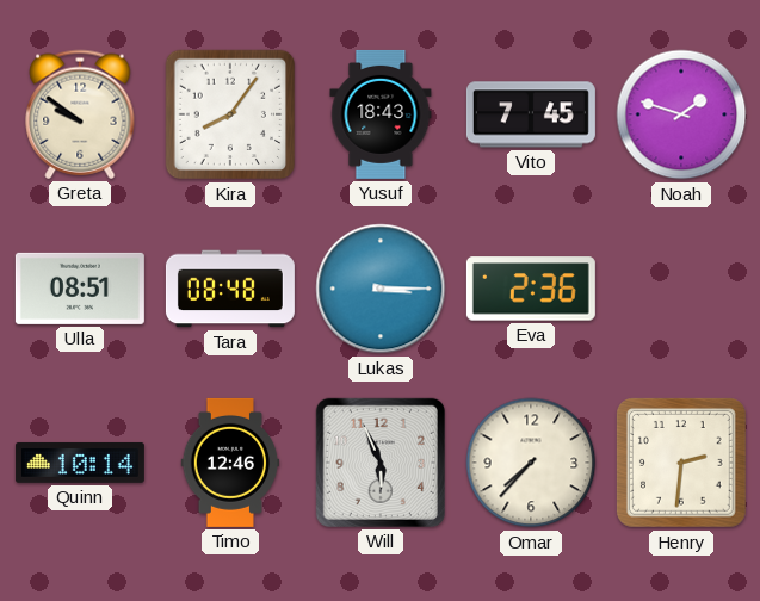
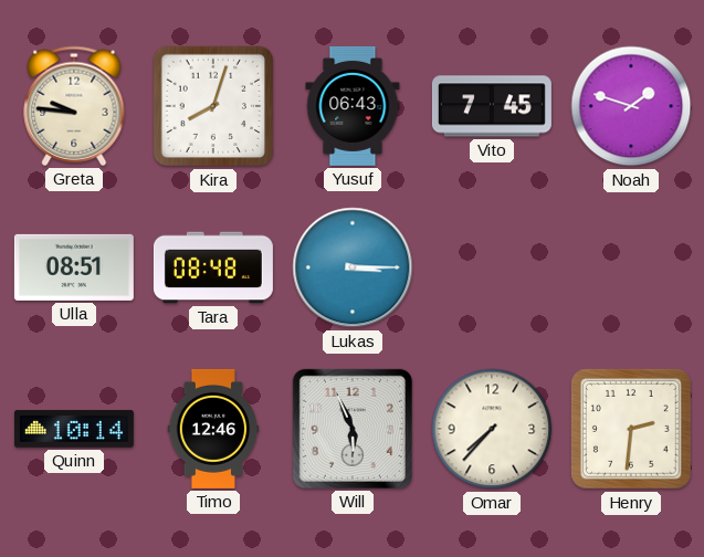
Greta: 9:51 -> 9:46 (74, 106)
Kira: 8:06 -> 8:03 (213, 106)
Yusuf: 18:43 -> 06:43 (353, 106)
Eva: 2:36 -> none (531, 289)
